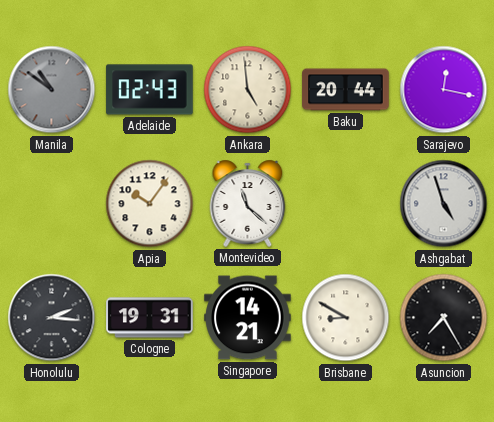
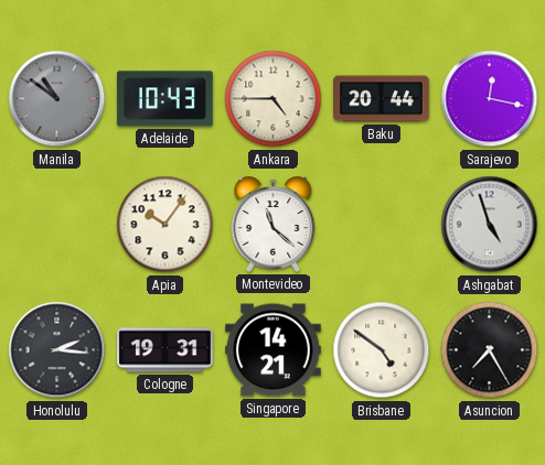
Adelaide: 02:43 -> 10:43 (165, 99)
Ankara: 4:59 -> 4:45 (274, 99)
Brisbane: 8:50 -> 4:51 (382, 350)
